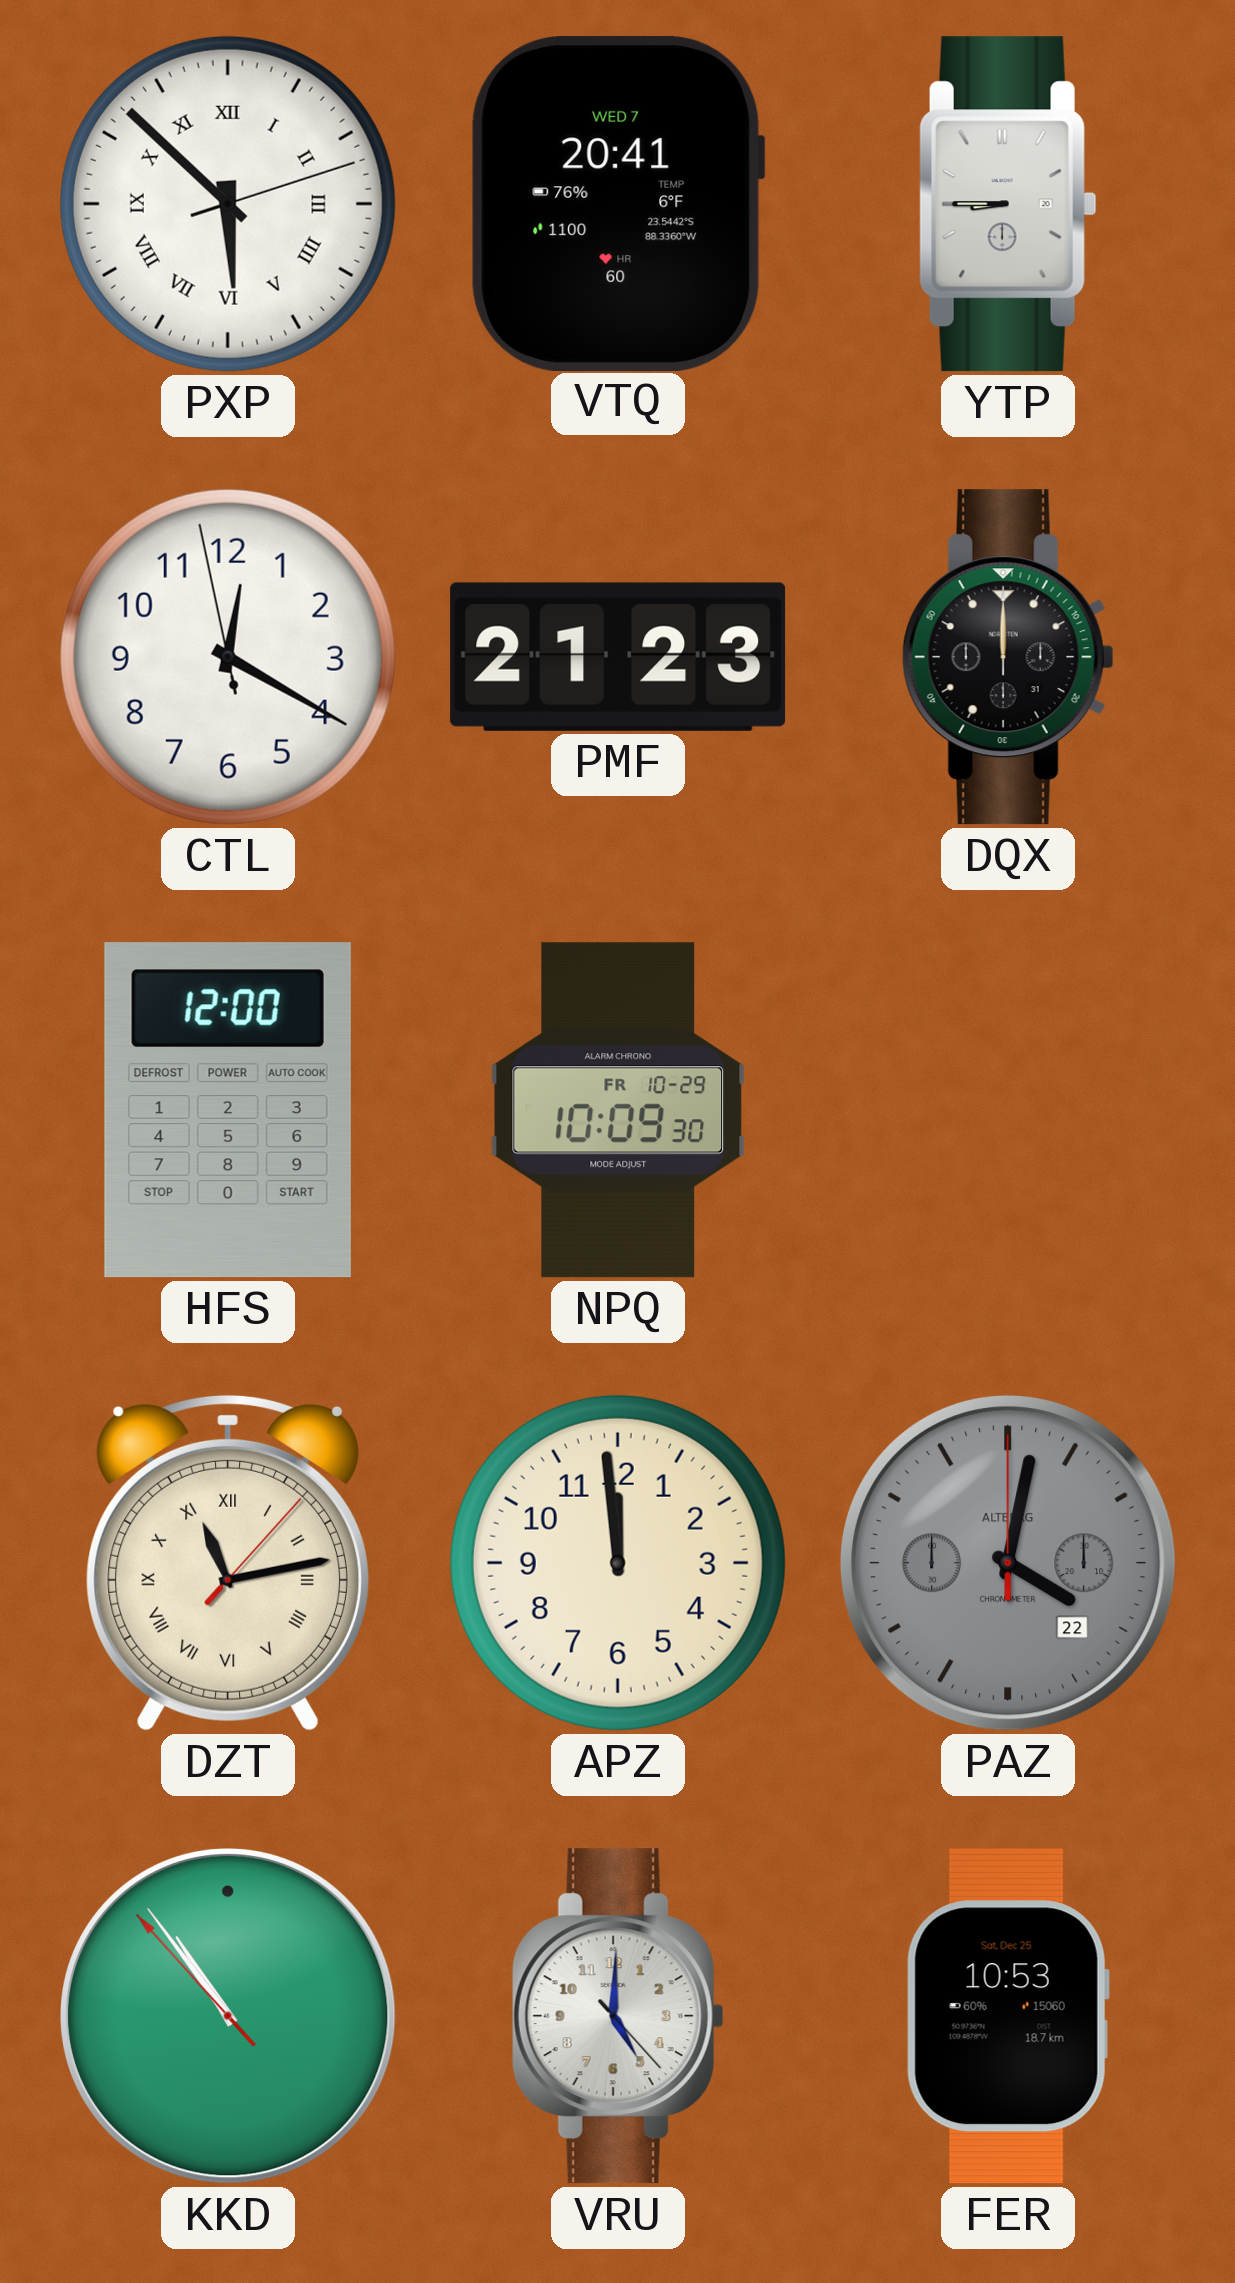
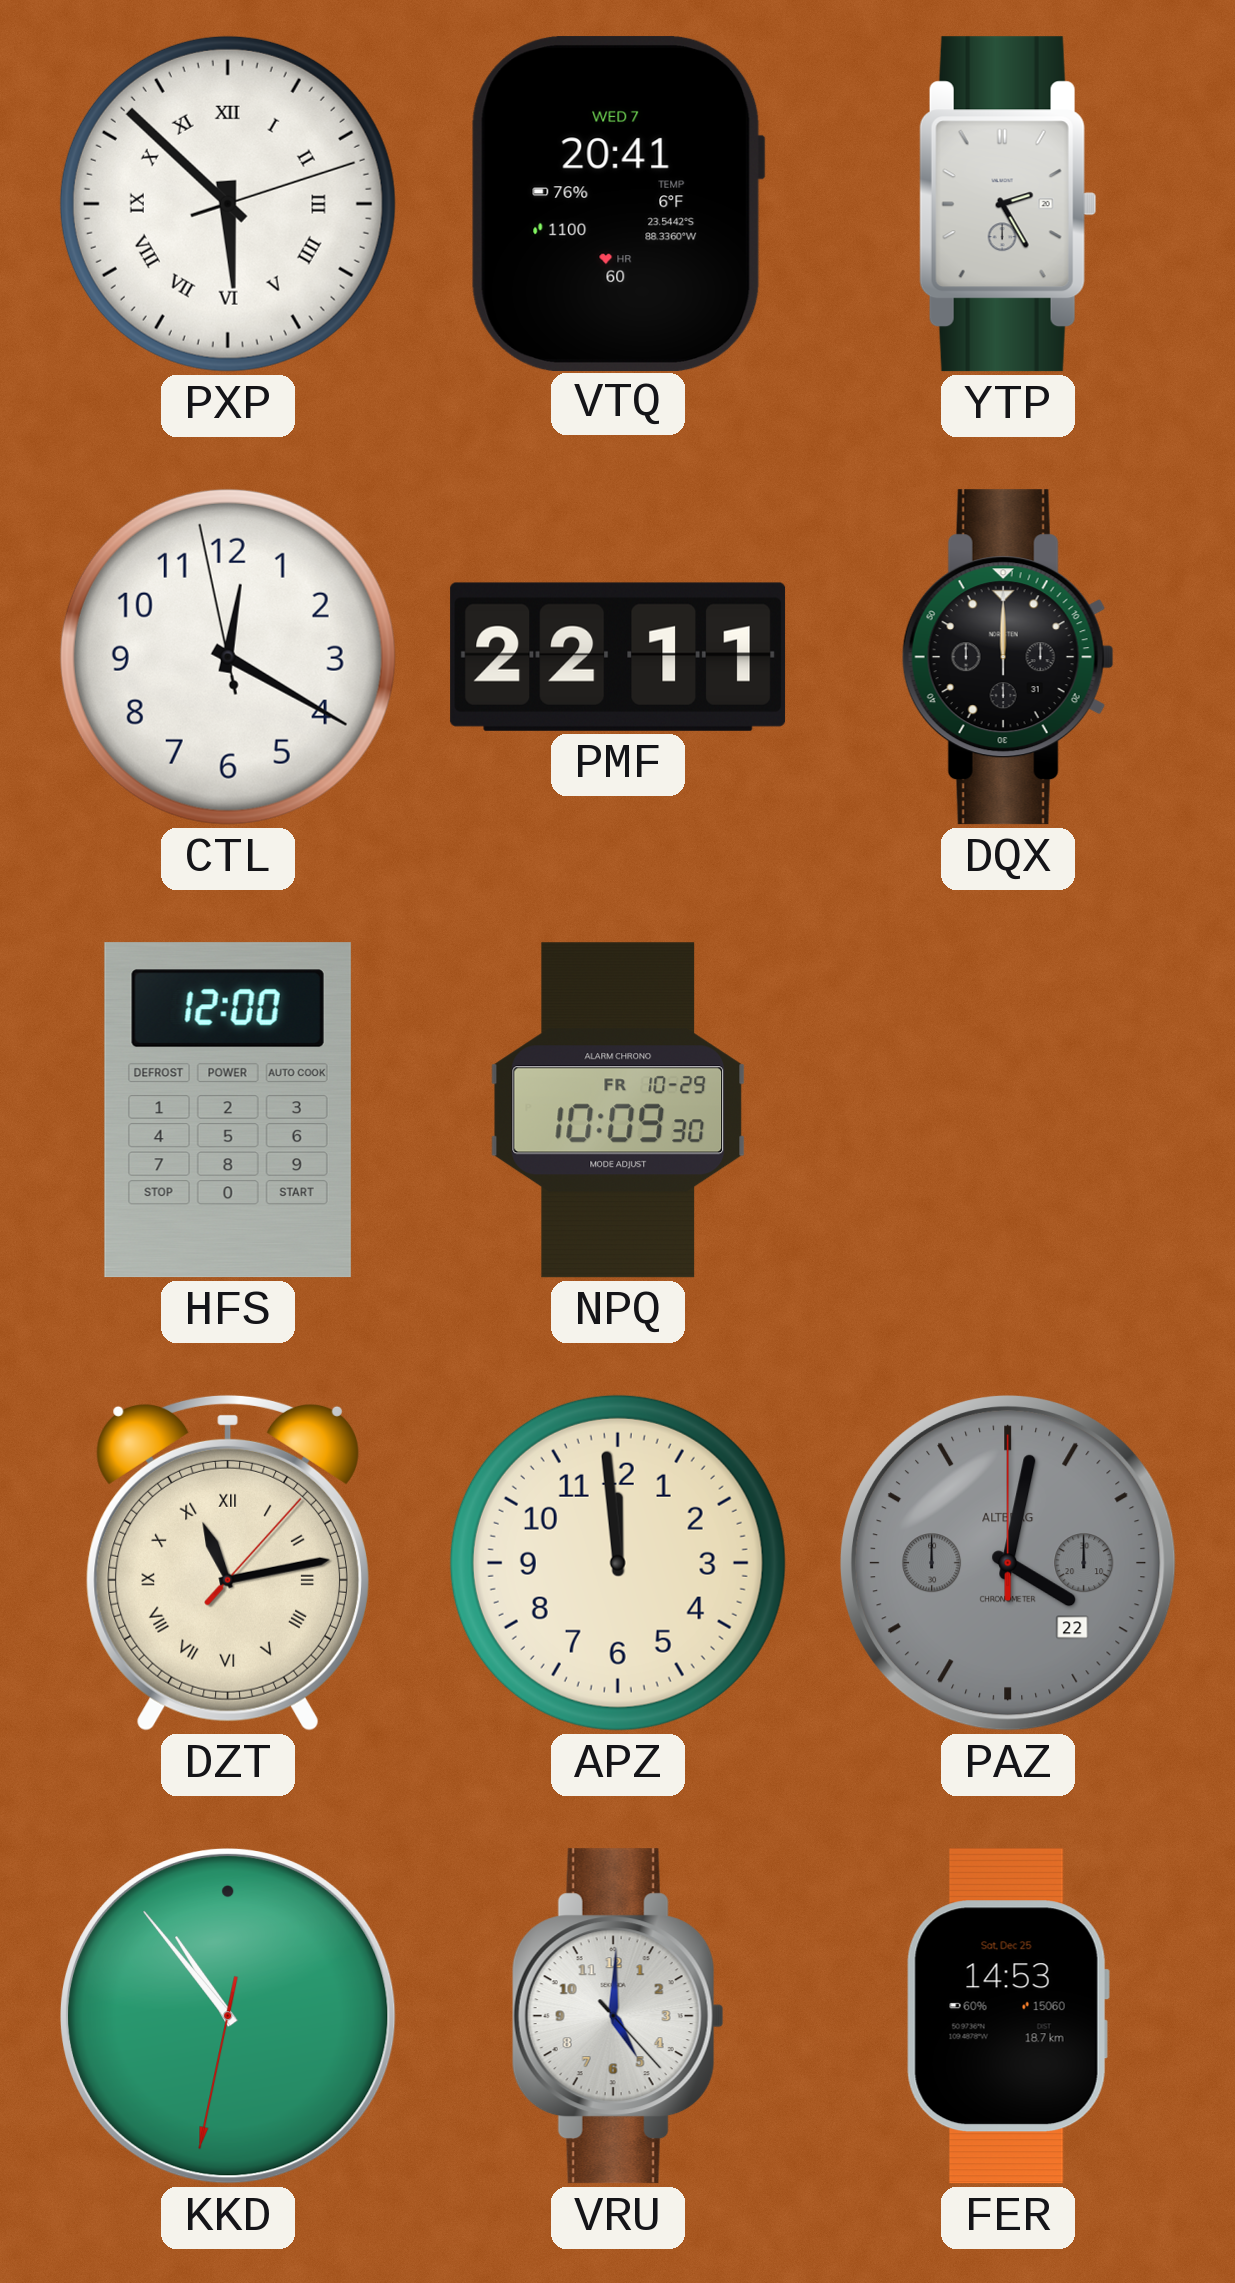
YTP: 8:45 -> 2:25 (1008, 204)
PMF: 21:23 -> 22:11 (618, 657)
KKD: 10:53:53 -> 10:53:32 (229, 2017)
FER: 10:53 -> 14:53 (1008, 2016)
